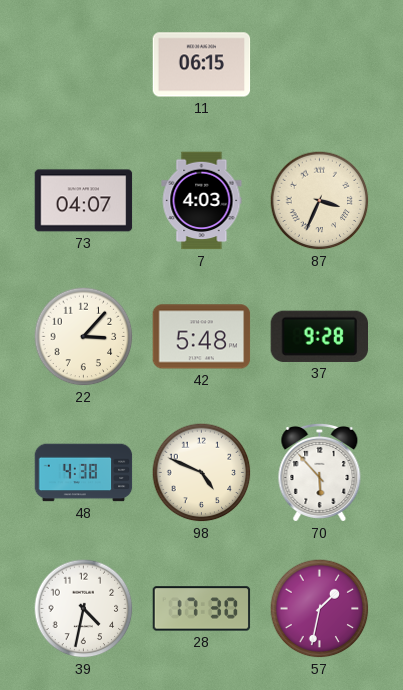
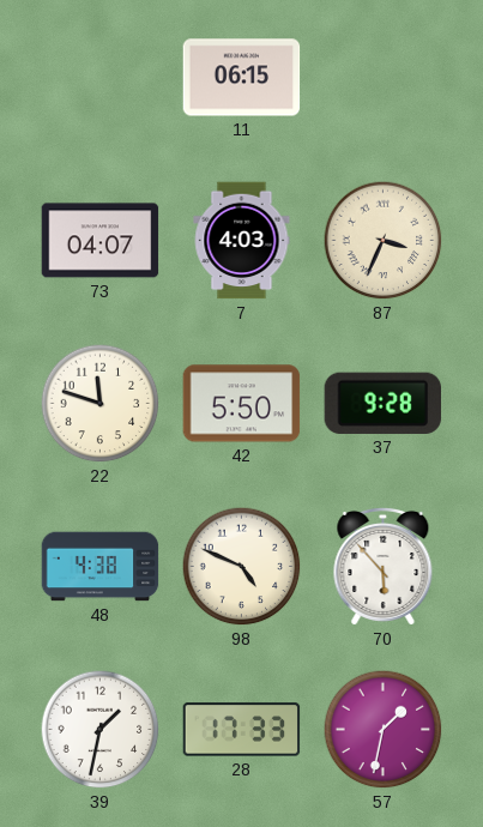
22: 3:07 -> 11:48 (101, 404)
42: 5:48 -> 5:50 (242, 404)
39: 4:32 -> 1:32 (101, 730)
28: 17:30 -> 17:33 (242, 730)
